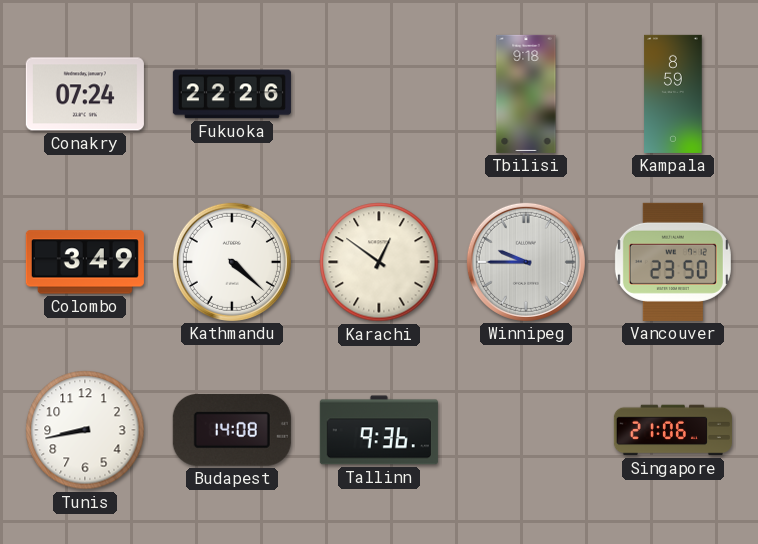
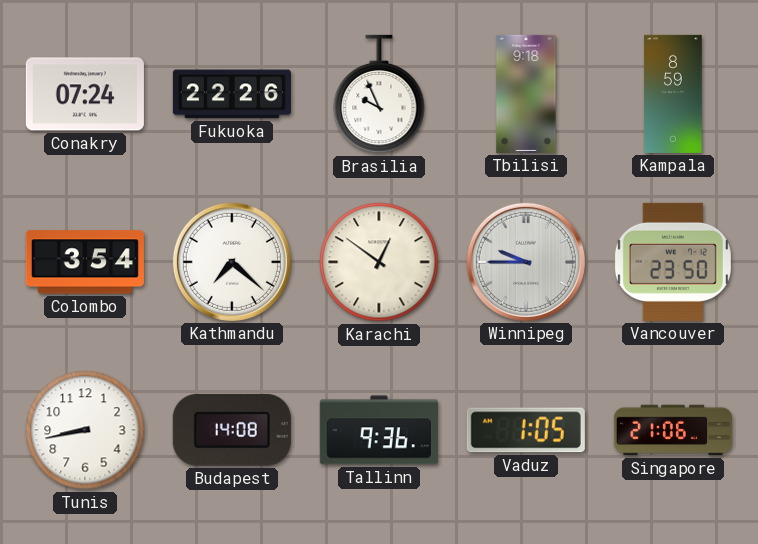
Brasilia: none -> 9:56 (379, 94)
Colombo: 3:49 -> 3:54 (85, 262)
Kathmandu: 4:22 -> 7:22 (232, 262)
Vaduz: none -> 1:05 (526, 430)
